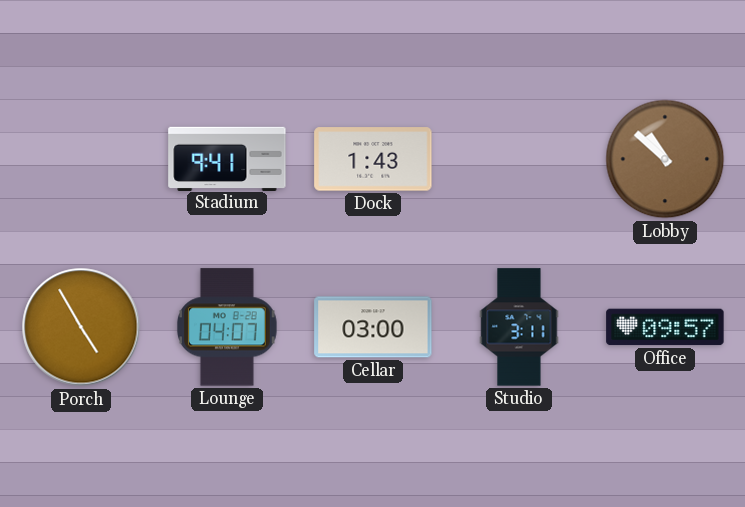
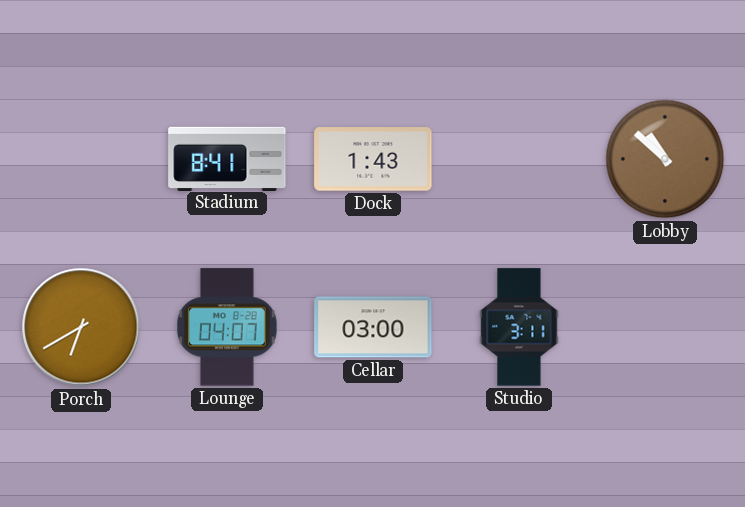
Stadium: 9:41 -> 8:41 (227, 158)
Porch: 4:55 -> 6:40 (81, 327)
Office: 09:57 -> none (665, 327)
